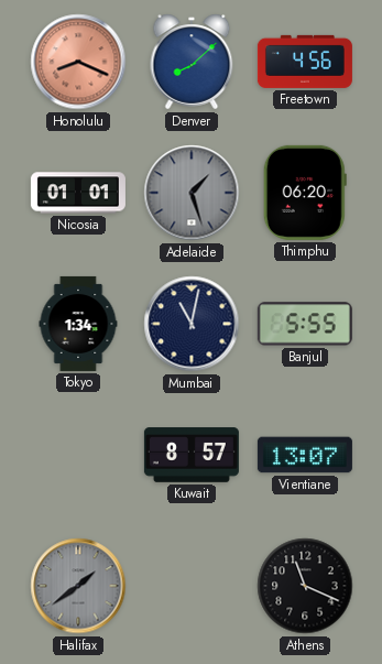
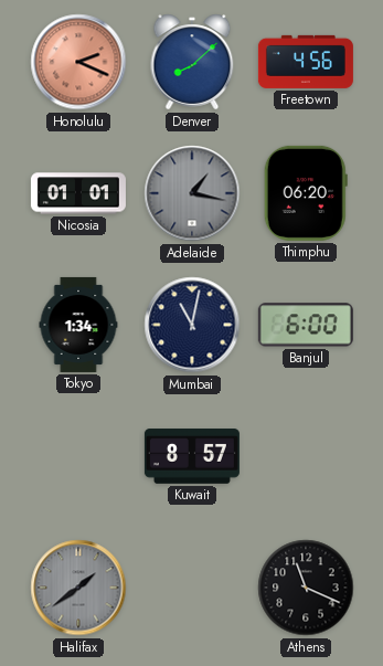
Honolulu: 8:19 -> 2:19 (78, 62)
Adelaide: 1:27 -> 1:17 (192, 193)
Banjul: 5:55 -> 6:00 (306, 325)
Vientiane: 13:07 -> none (305, 455)
